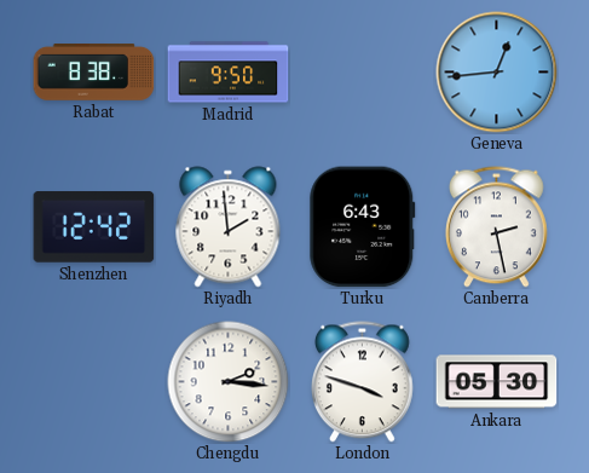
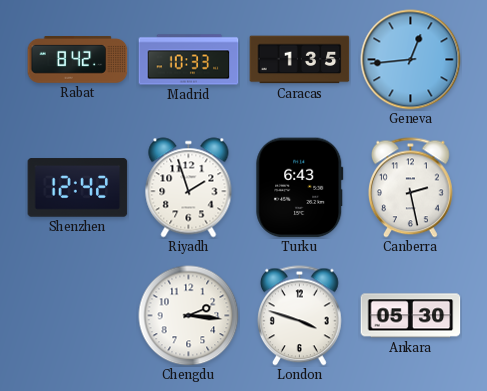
Rabat: 8:38 -> 8:42 (78, 60)
Madrid: 9:50 -> 10:33 (189, 60)
Caracas: none -> 1:35 (300, 60)
Riyadh: 1:59 -> 1:57 (189, 188)
